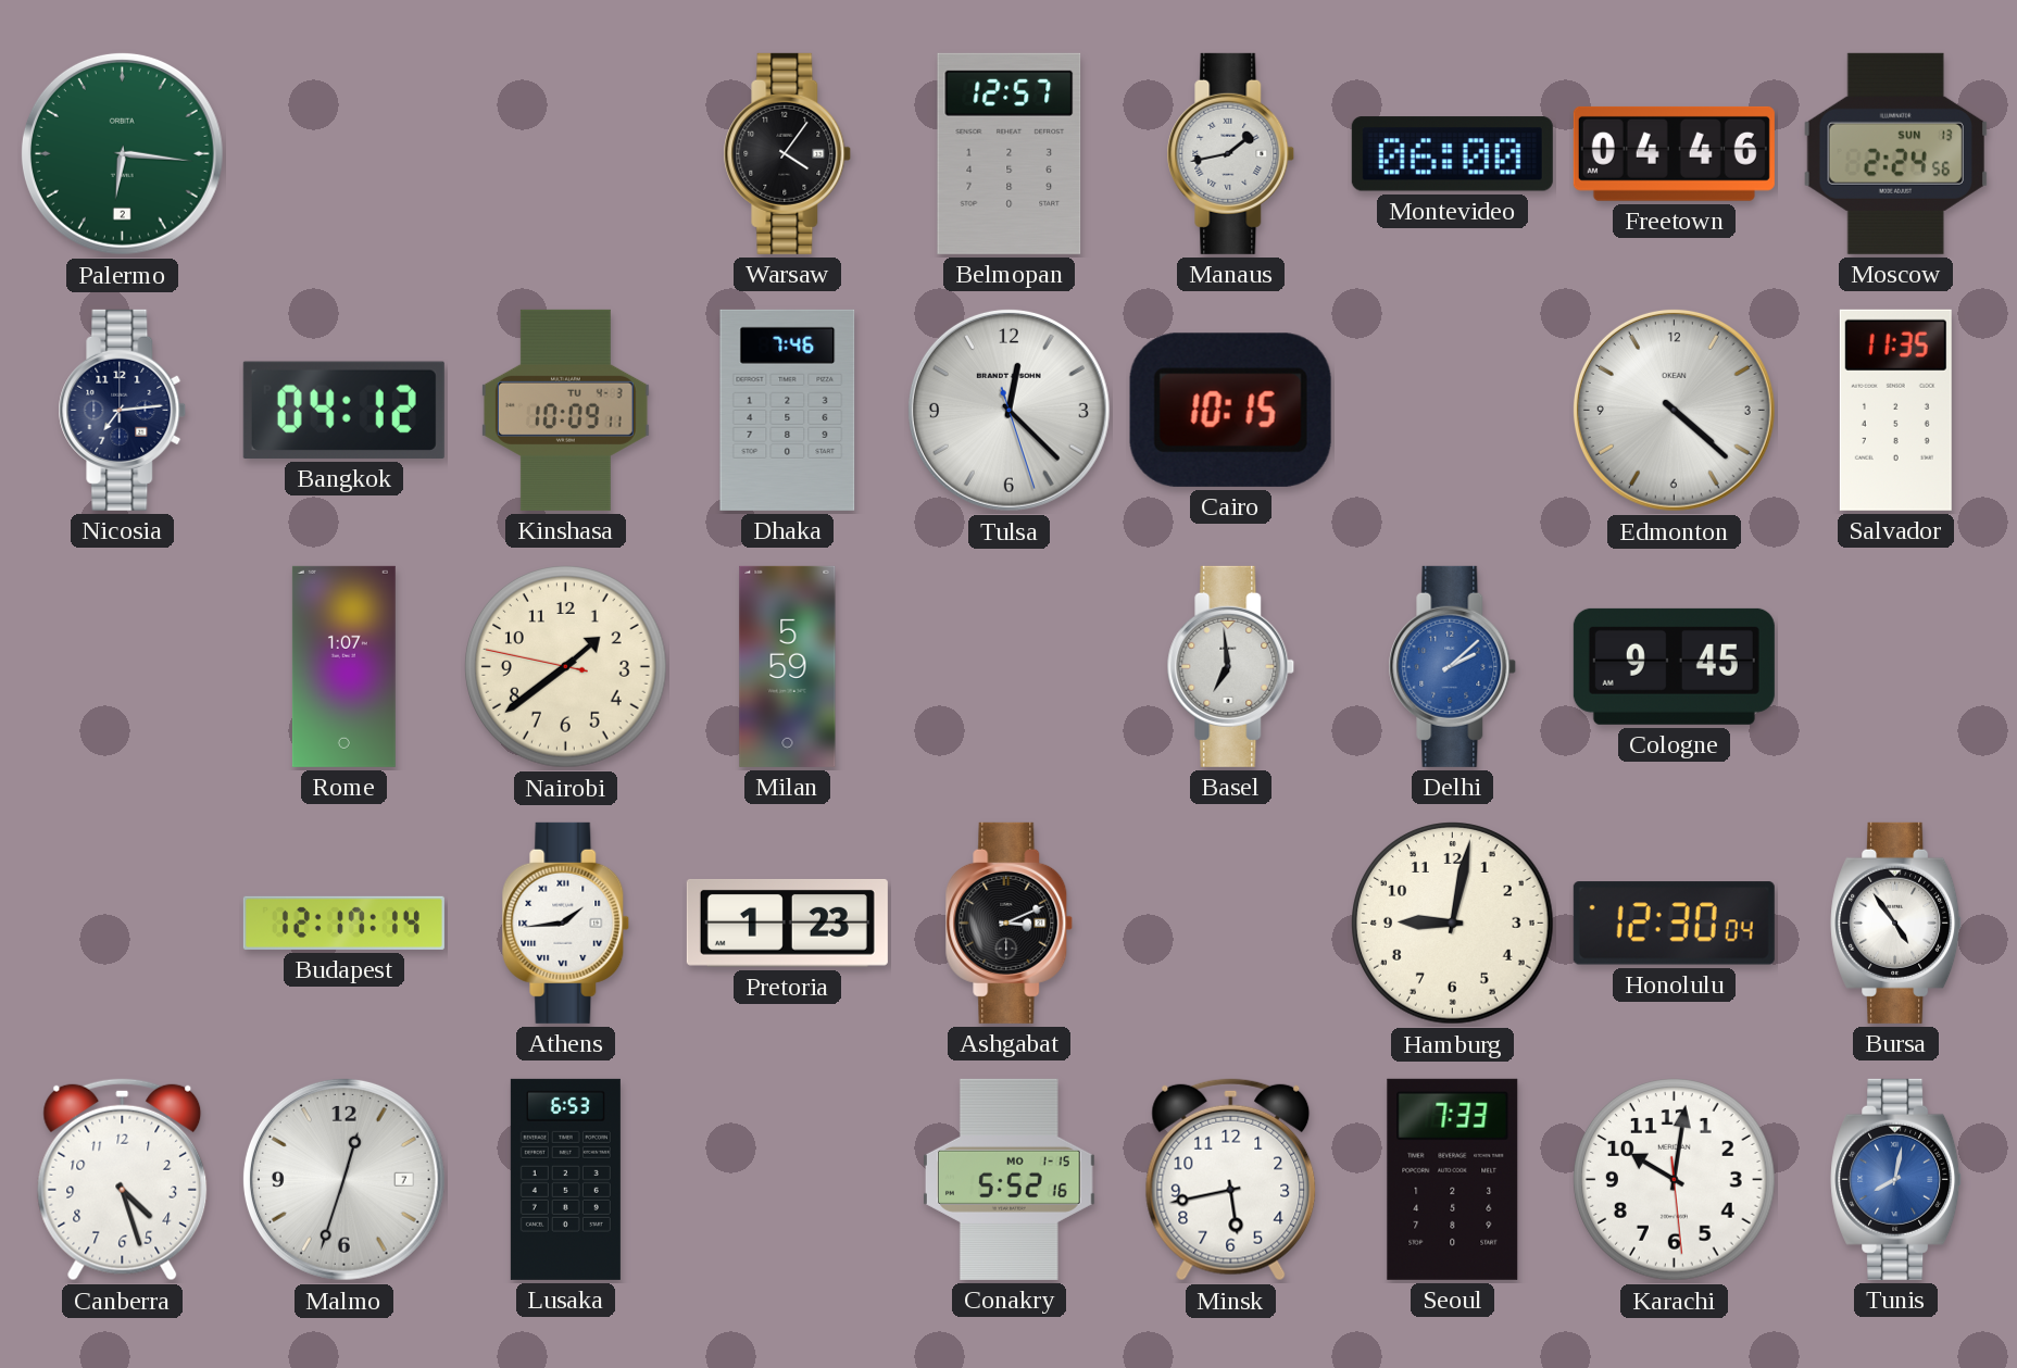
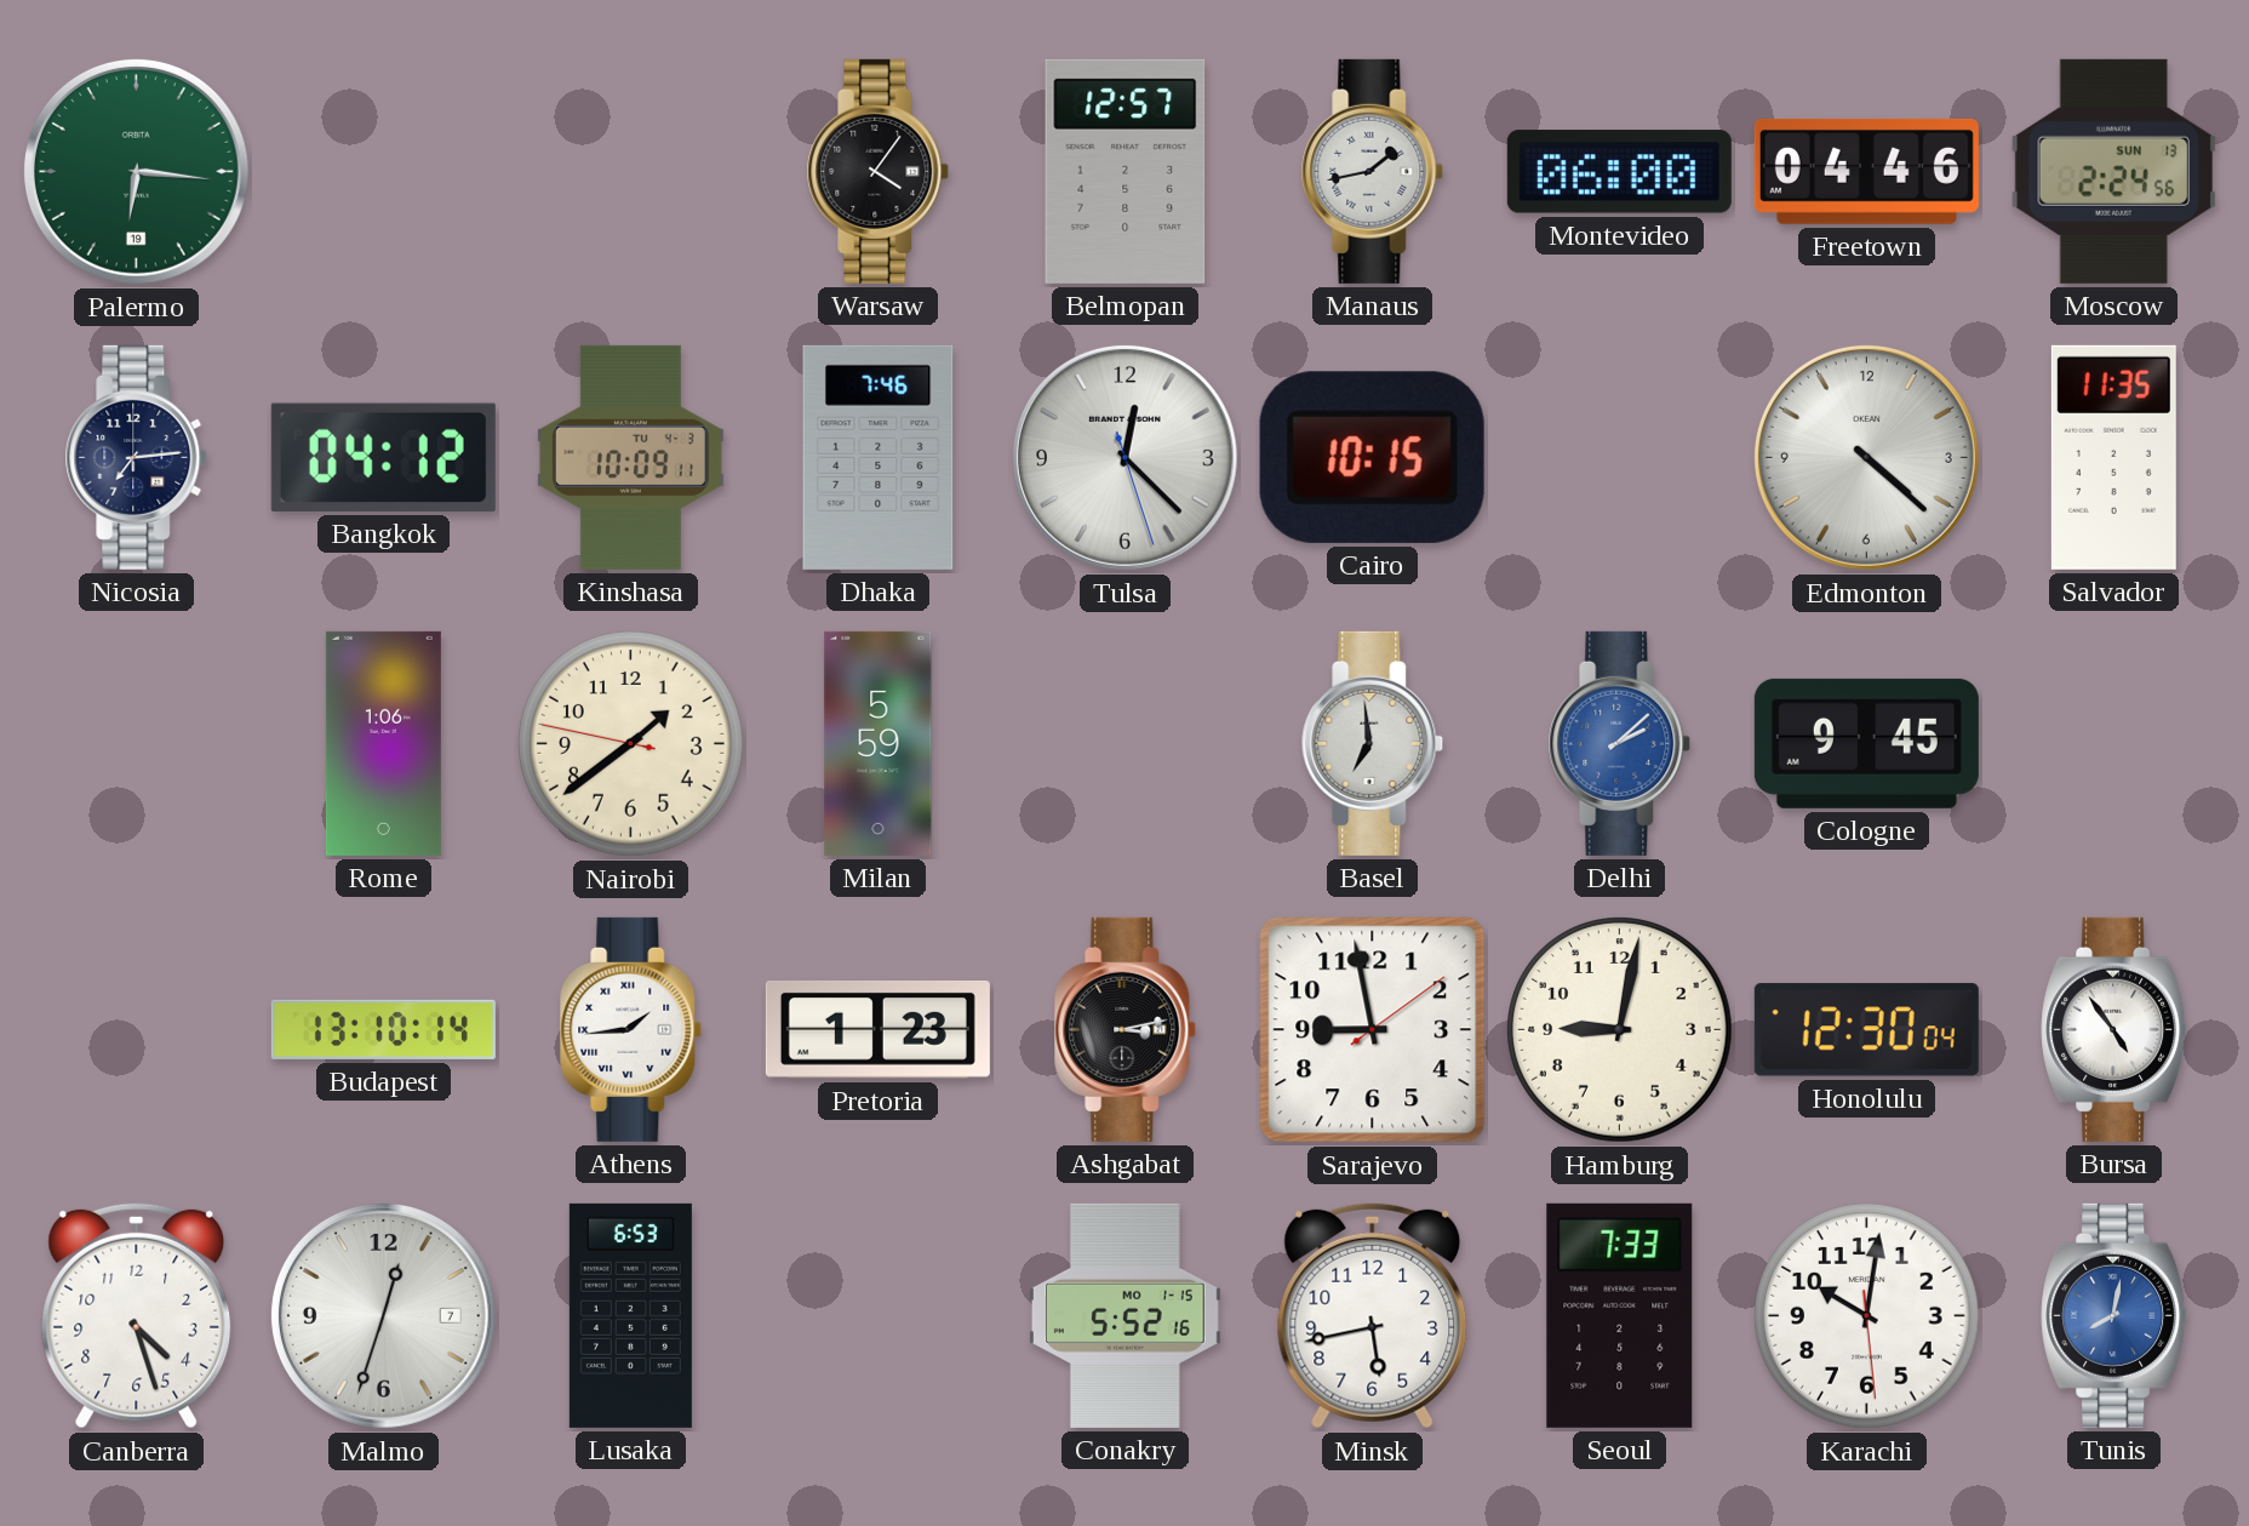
Palermo date: 2 -> 19 (136, 171)
Rome: 1:07 -> 1:06 (383, 743)
Budapest: 12:17 -> 13:10 (383, 1029)
Ashgabat: 3:11 -> 3:13 (1126, 1029)
Sarajevo: none -> 8:58 (1373, 1030)
